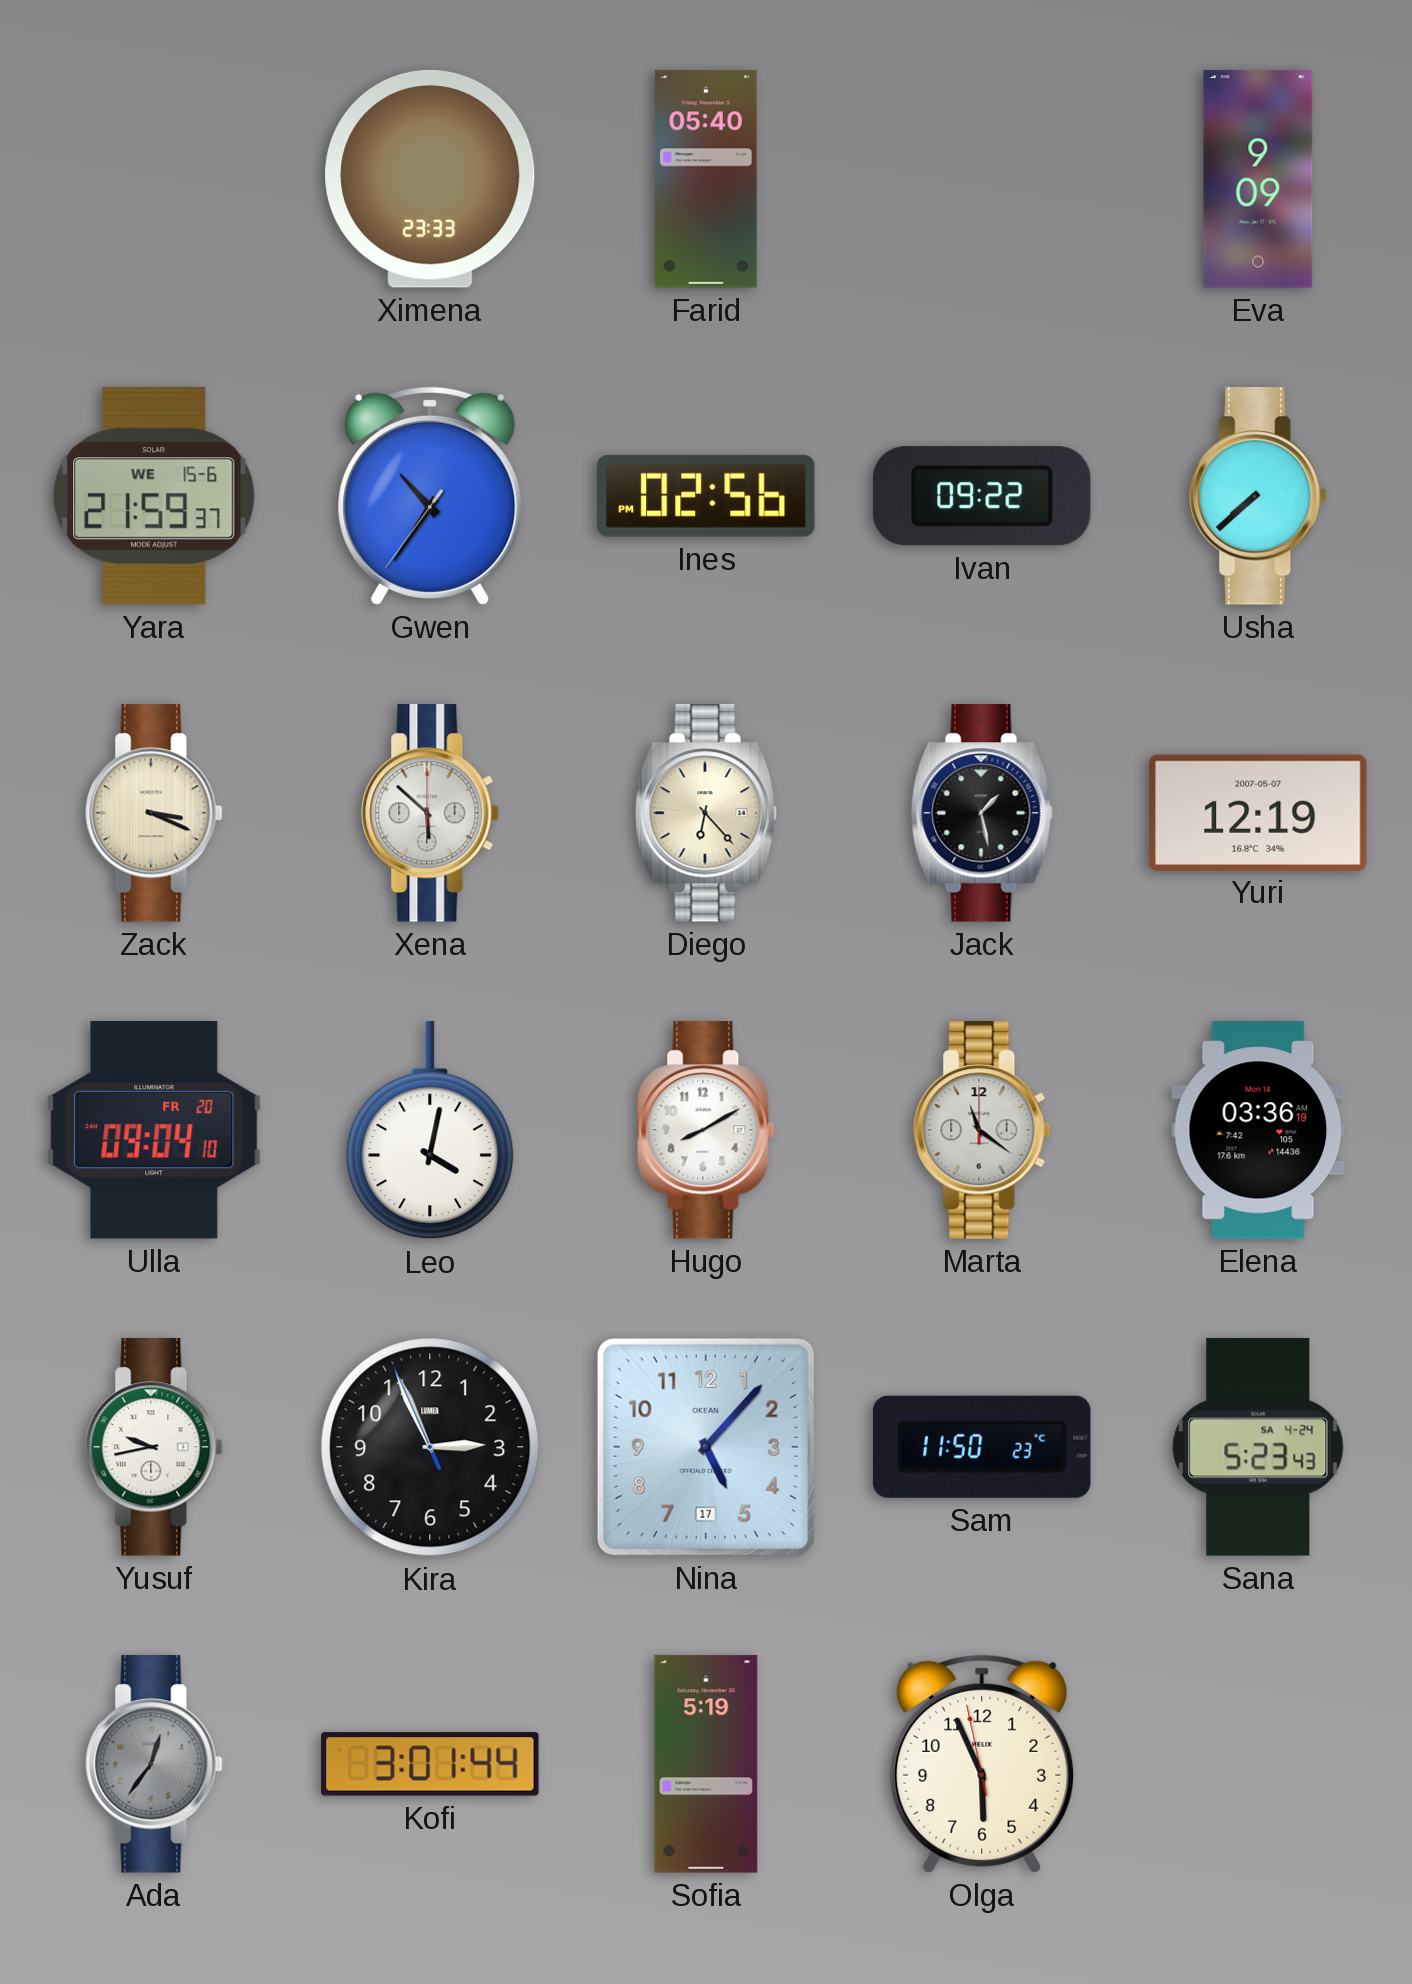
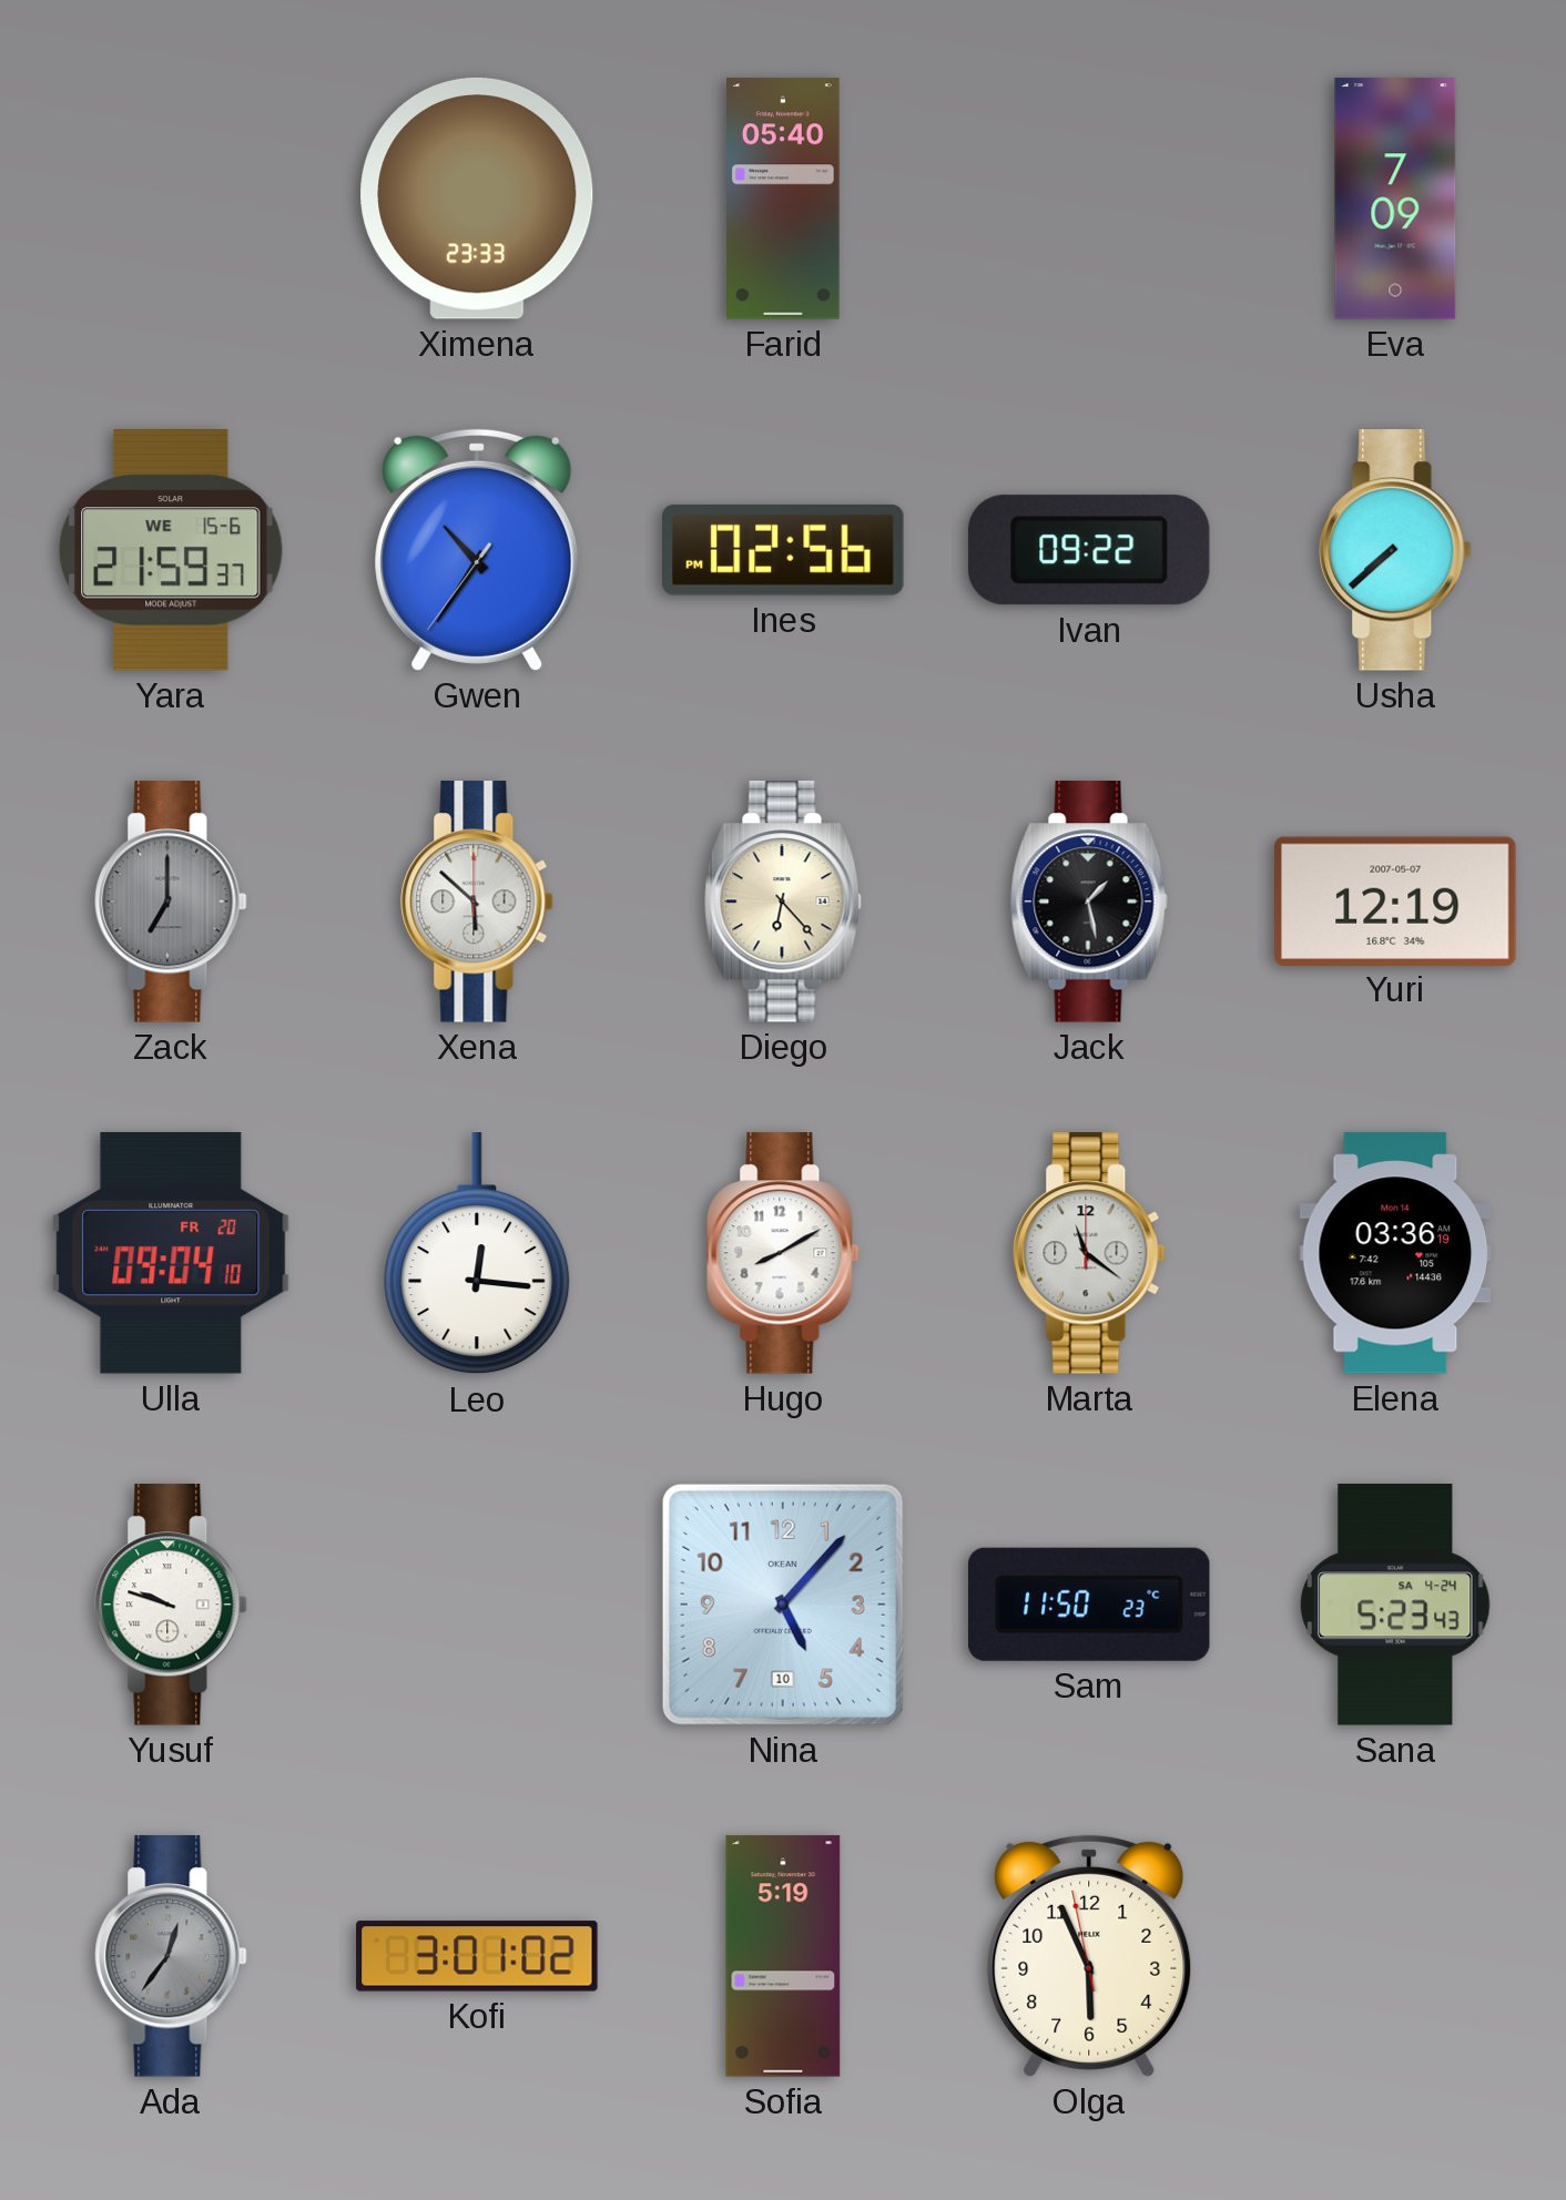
Eva: 9:09 -> 7:09 (1395, 198)
Zack: 3:19 -> 7:00 (171, 902)
Zack dial: cream -> grey (171, 902)
Leo: 4:02 -> 12:16 (477, 1254)
Yusuf: 9:43 -> 9:48 (171, 1605)
Kira: 2:55 -> none (430, 1447)
Nina date: 17 -> 10 (783, 1605)
Kofi: 3:01:44 -> 3:01:02 (477, 1956)
